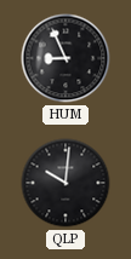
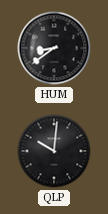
HUM: 8:56 -> 8:39 (54, 48)
